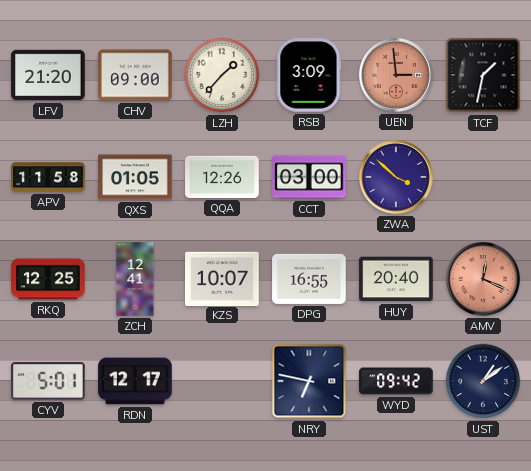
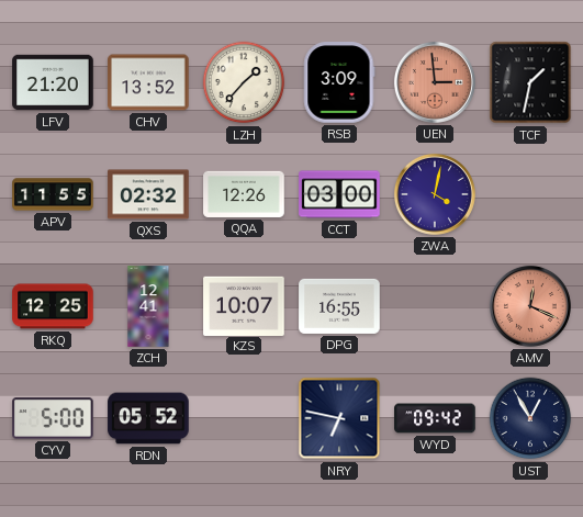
CHV: 09:00 -> 13:52 (148, 82)
APV: 11:58 -> 11:55 (53, 194)
QXS: 01:05 -> 02:32 (148, 194)
ZWA: 3:52 -> 4:02 (435, 194)
HUY: 20:40 -> none (396, 279)
CYV: 5:01 -> 5:00 (53, 418)
RDN: 12:17 -> 05:52 (148, 418)
UST: 1:09 -> 12:55 (530, 418)
